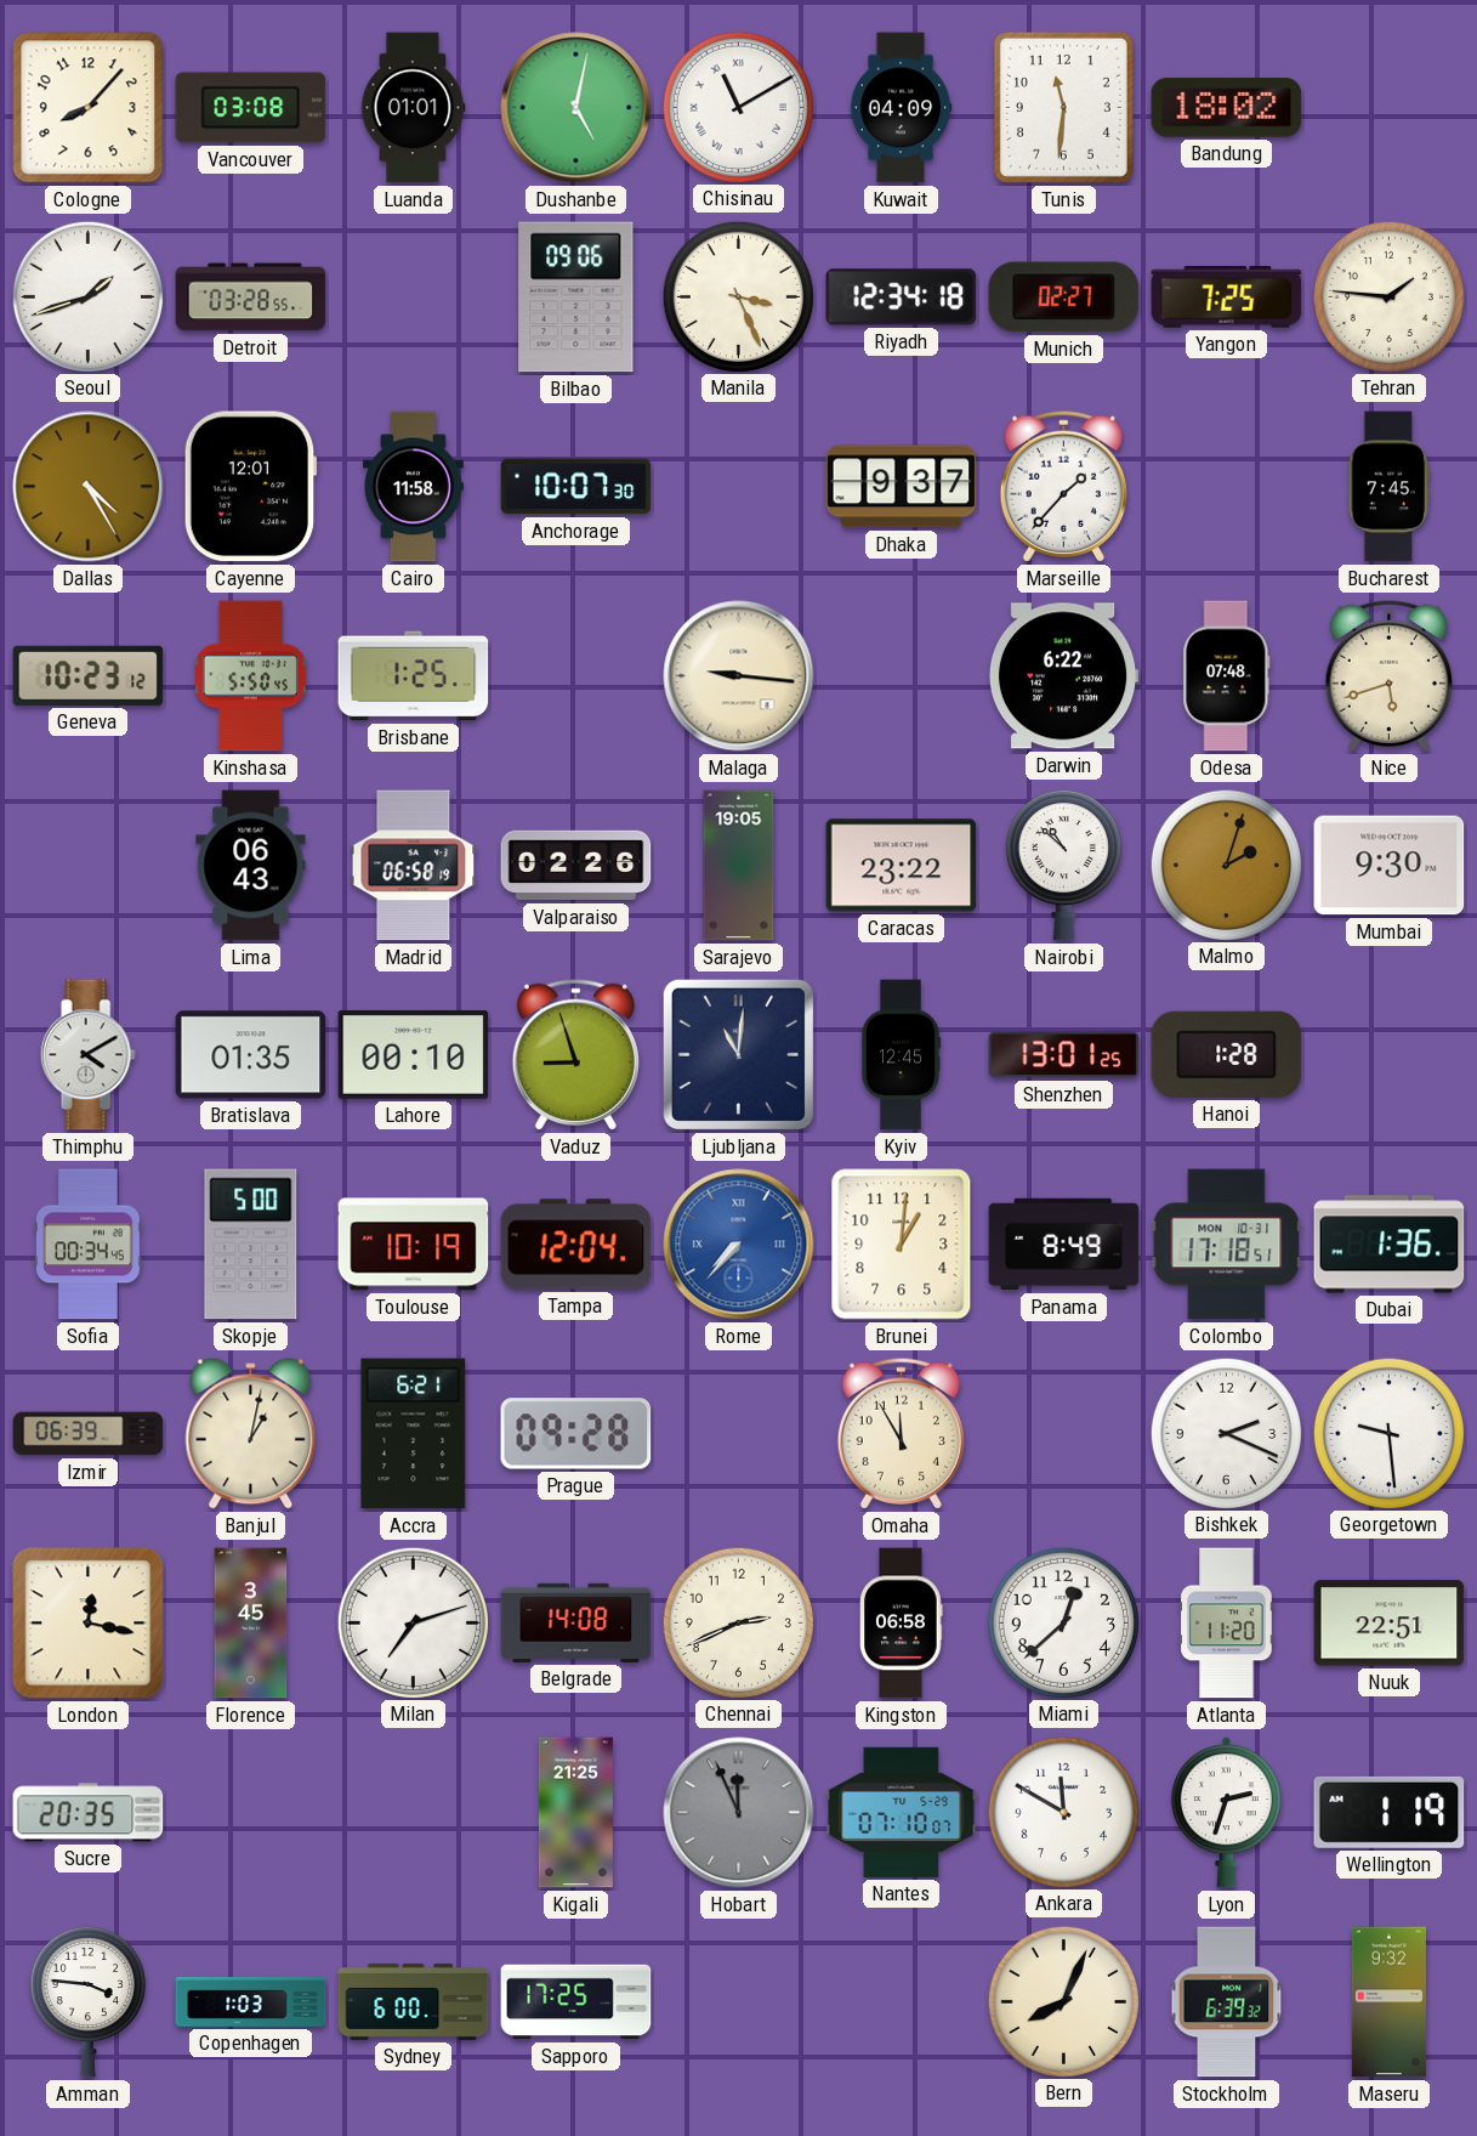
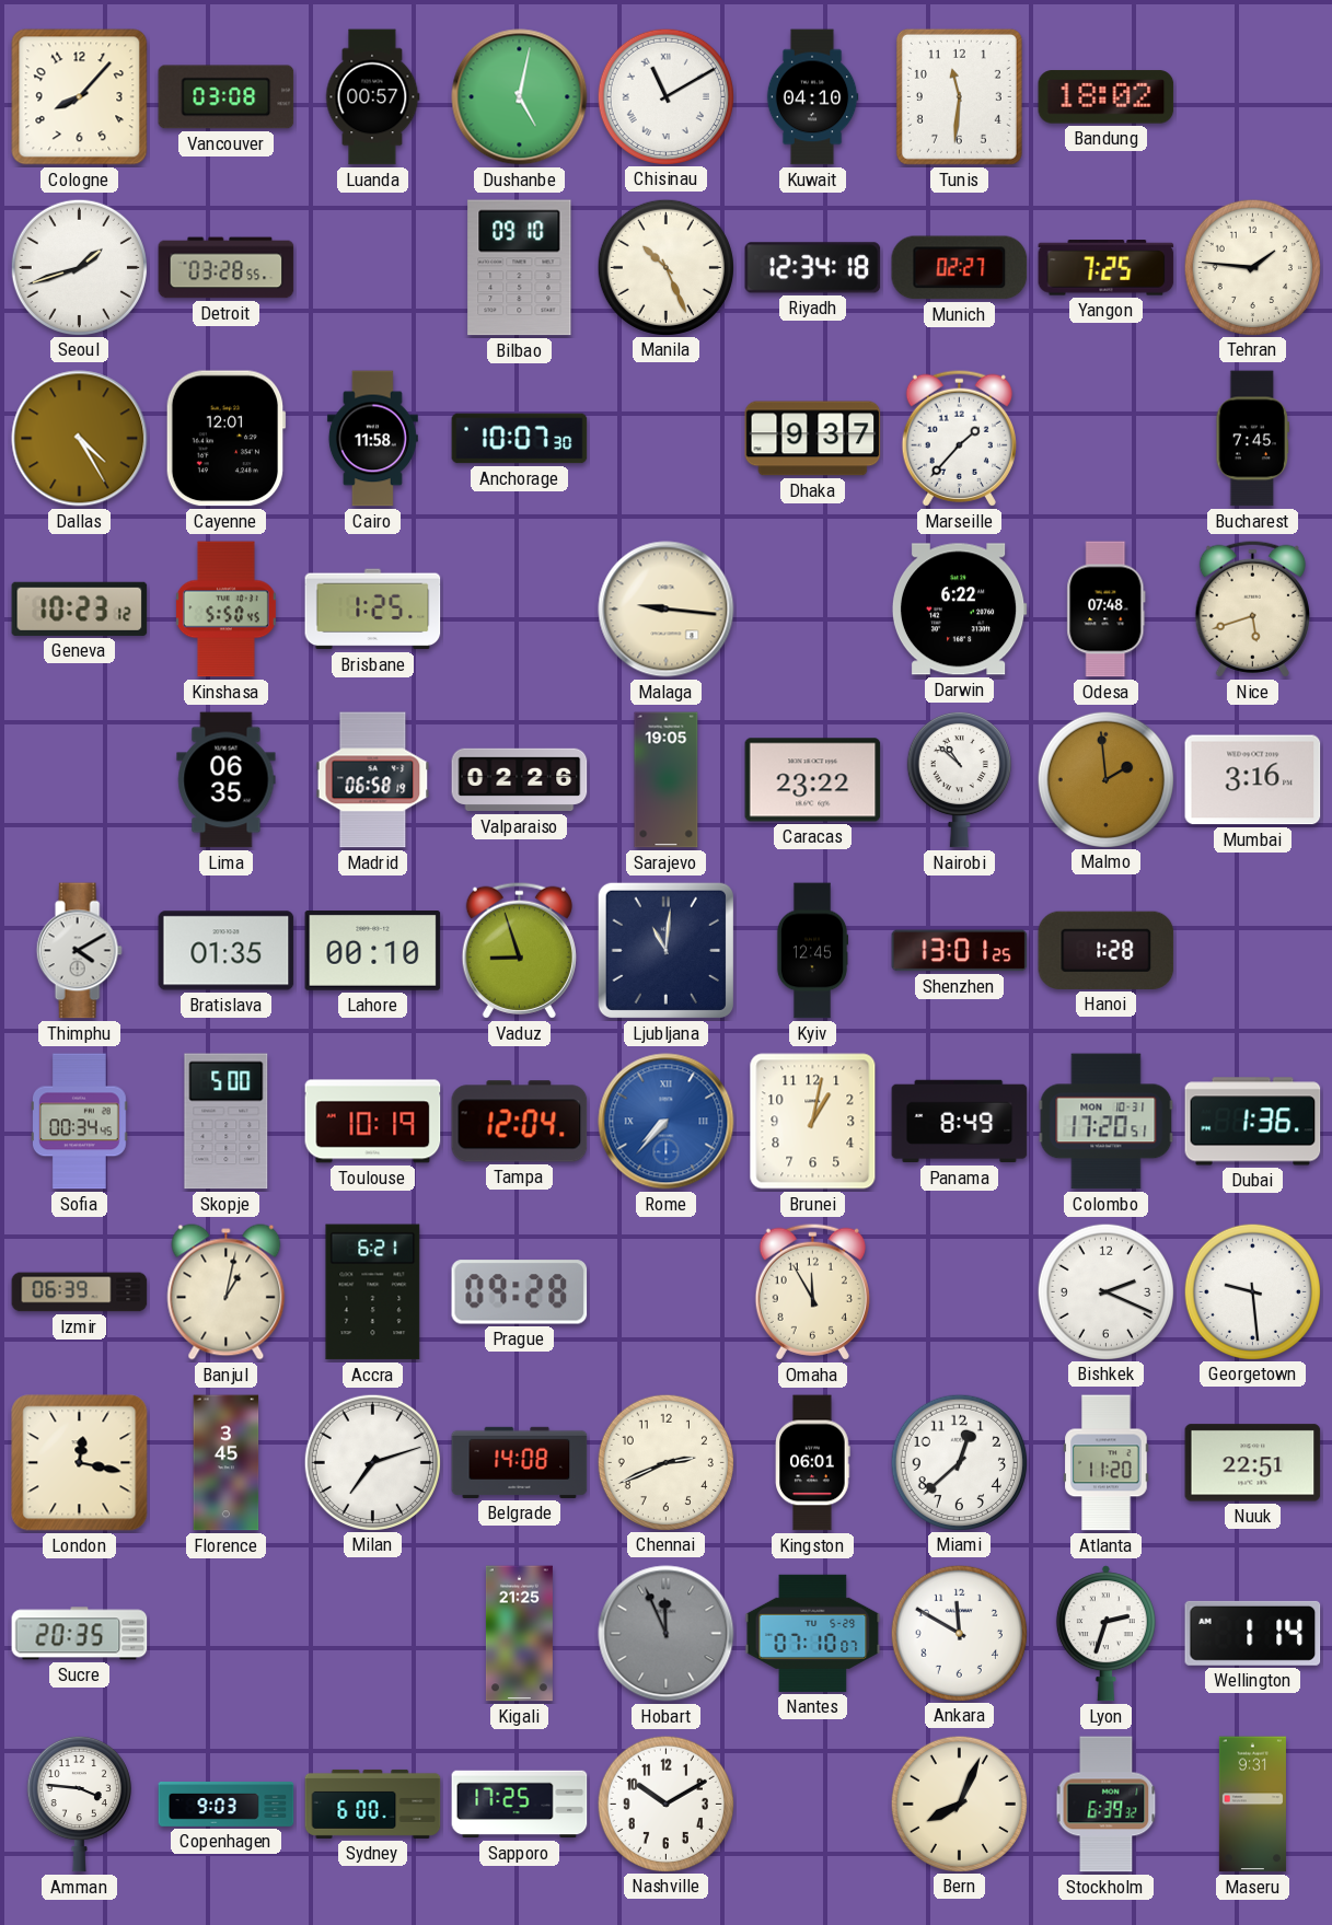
Luanda: 01:01 -> 00:57 (372, 97)
Kuwait: 04:09 -> 04:10 (812, 97)
Bilbao: 09:06 -> 09:10 (520, 268)
Manila: 3:26 -> 10:26 (665, 267)
Lima: 06:43 -> 06:35 (227, 780)
Malmo: 2:03 -> 1:59 (1105, 779)
Mumbai: 9:30 -> 3:16 (1253, 780)
Brunei: 1:01 -> 1:02 (813, 1122)
Colombo: 17:18 -> 17:20 (1107, 1122)
Kingston: 06:58 -> 06:01 (813, 1463)
Wellington: 1:19 -> 1:14 (1253, 1633)
Copenhagen: 1:03 -> 9:03 (227, 1805)
Nashville: none -> 10:10 (665, 1804)
Maseru: 9:32 -> 9:31 (1252, 1805)
